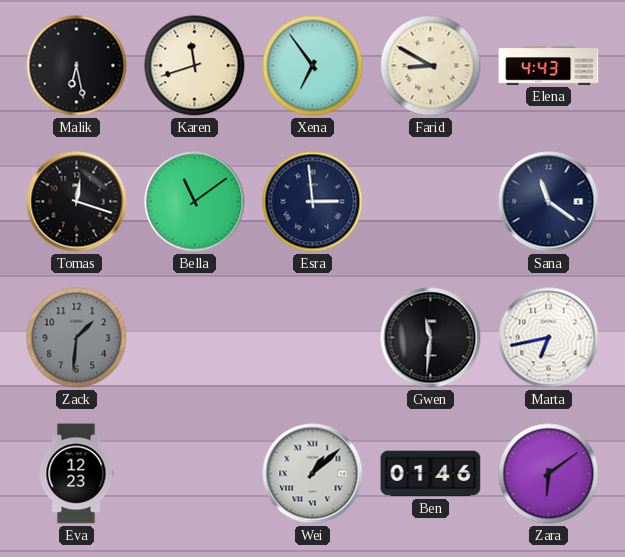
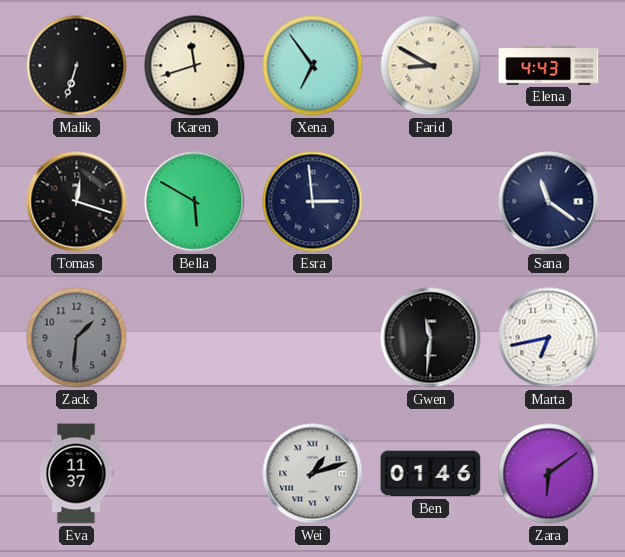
Malik: 6:28 -> 6:33 (77, 66)
Bella: 11:09 -> 5:50 (195, 202)
Eva: 12:23 -> 11:37 (76, 474)
Wei: 1:08 -> 1:12 (313, 474)
